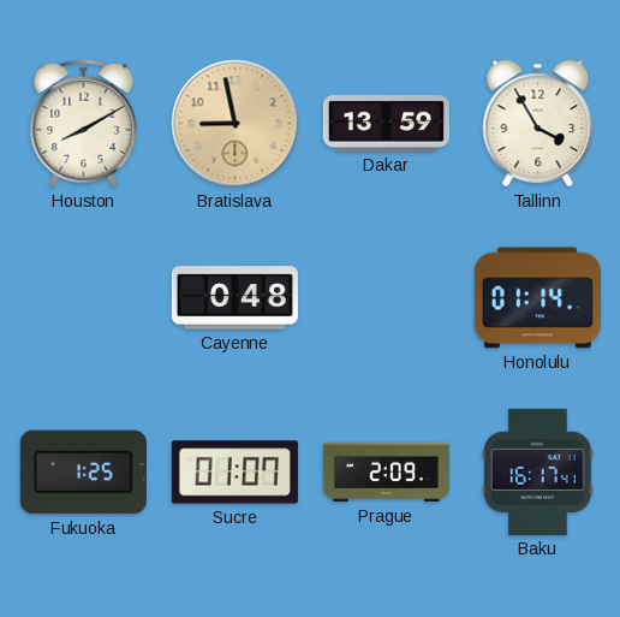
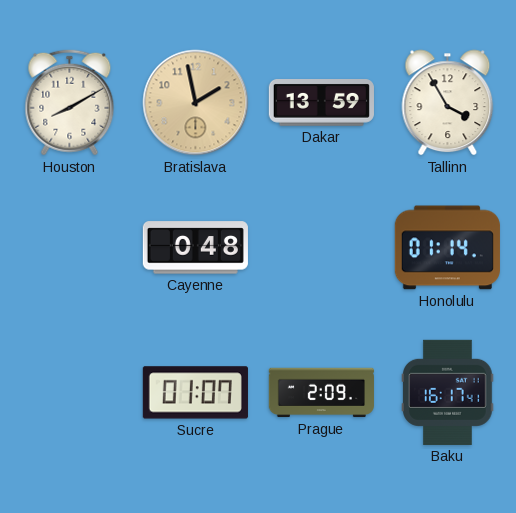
Bratislava: 8:58 -> 1:58 (196, 103)
Fukuoka: 1:25 -> none (83, 473)
